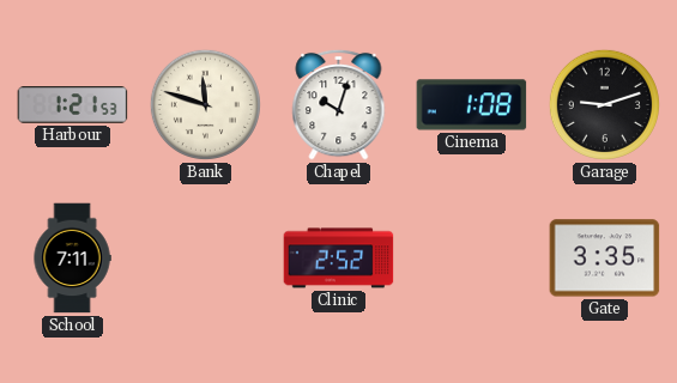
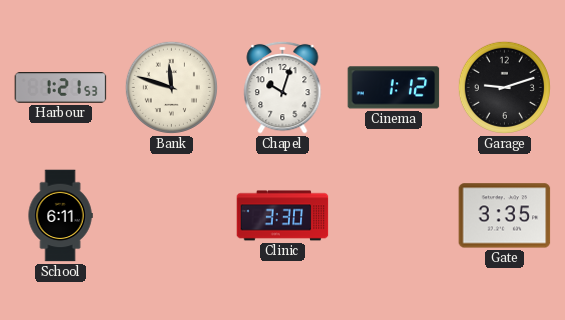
Cinema: 1:08 -> 1:12 (394, 88)
School: 7:11 -> 6:11 (60, 216)
Clinic: 2:52 -> 3:30 (283, 216)
